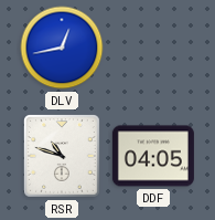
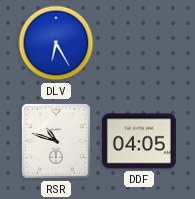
DLV: 12:43 -> 6:25 (56, 43)
